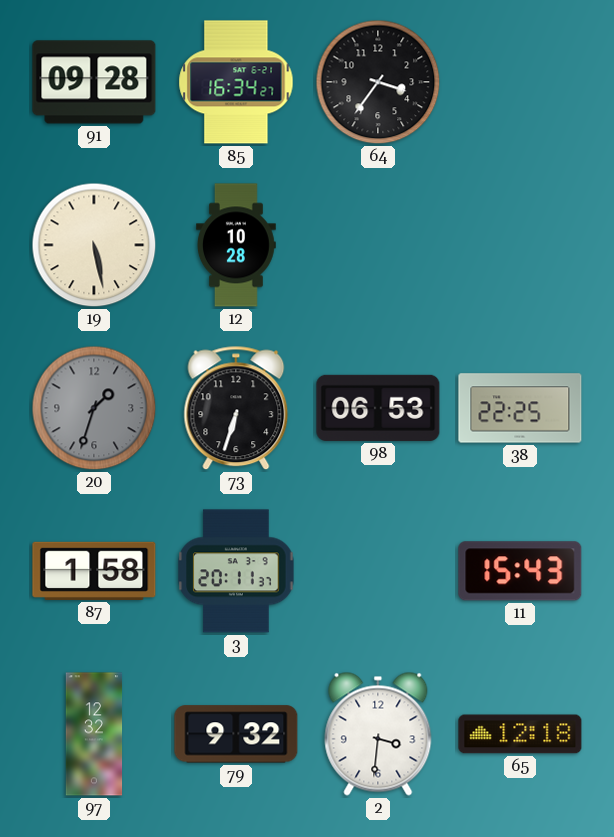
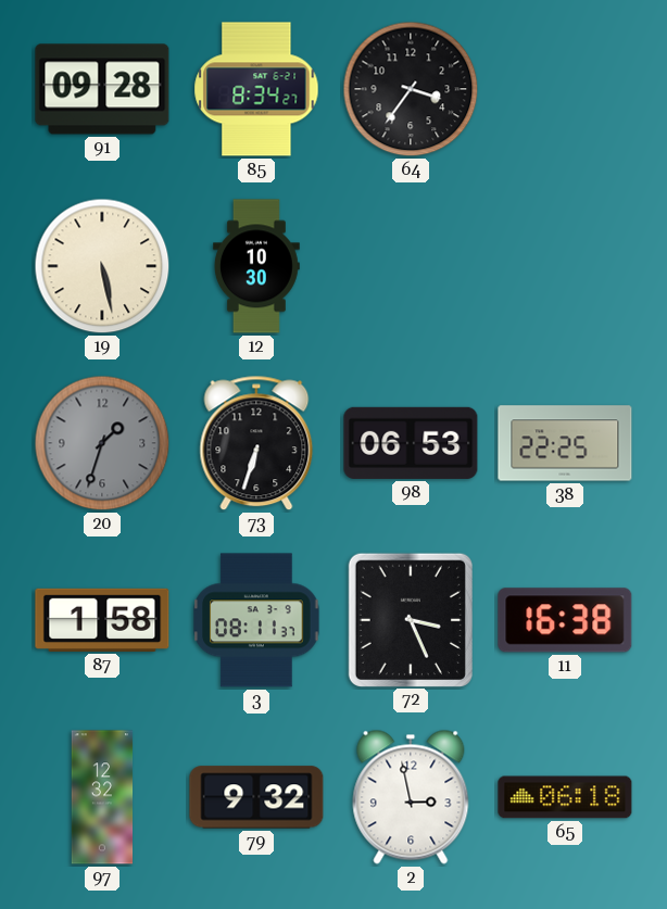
85: 16:34 -> 8:34 (256, 89)
12: 10:28 -> 10:30 (257, 266)
3: 20:11 -> 08:11 (256, 620)
72: none -> 3:26 (411, 619)
11: 15:43 -> 16:38 (565, 620)
2: 3:31 -> 2:58 (411, 797)
65: 12:18 -> 06:18 (565, 797)
